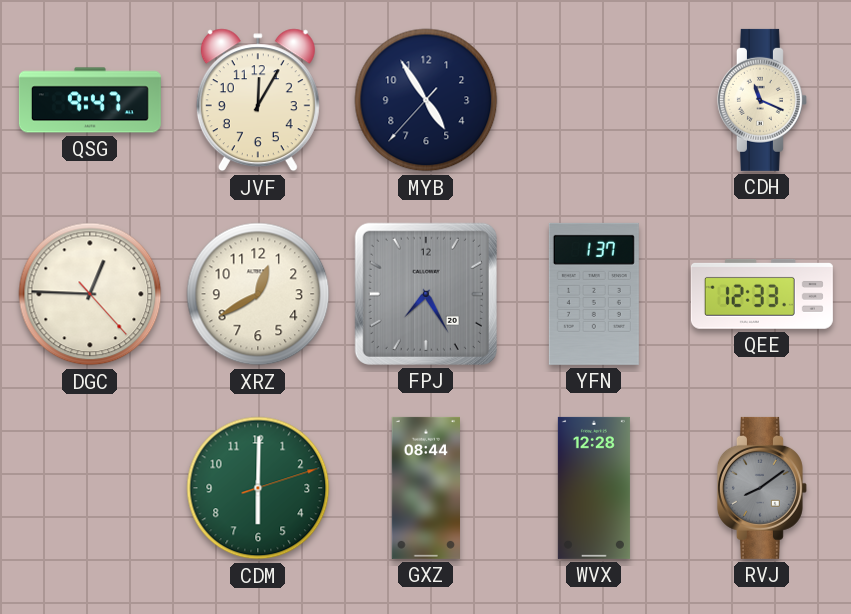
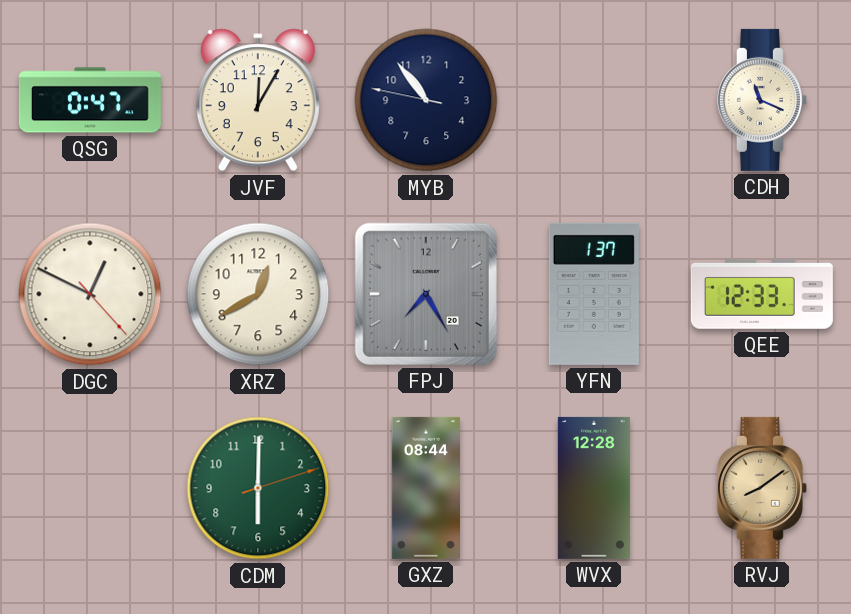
QSG: 9:47 -> 0:47 (90, 100)
MYB: 4:54 -> 10:53 (426, 100)
DGC: 12:45 -> 12:49 (90, 294)
RVJ dial: grey -> champagne (762, 488)
